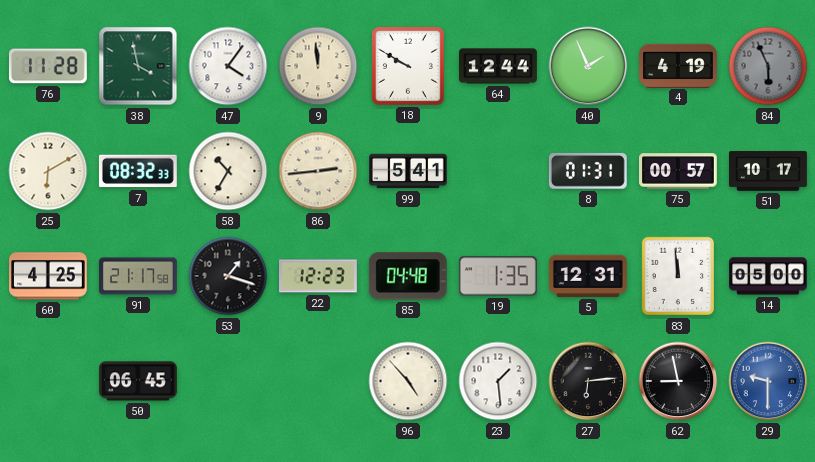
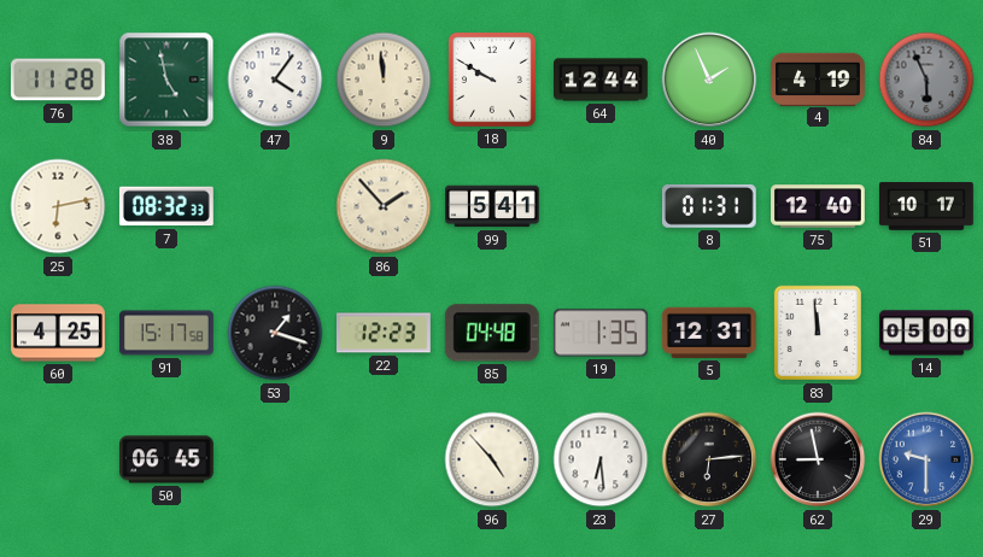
38: 3:58 -> 4:58 (166, 80)
25: 6:10 -> 6:13 (58, 206)
58: 10:35 -> none (228, 171)
86: 2:44 -> 1:53 (384, 206)
75: 00:57 -> 12:40 (819, 206)
91: 21:17 -> 15:17 (168, 333)
23: 1:29 -> 6:29 (601, 459)
